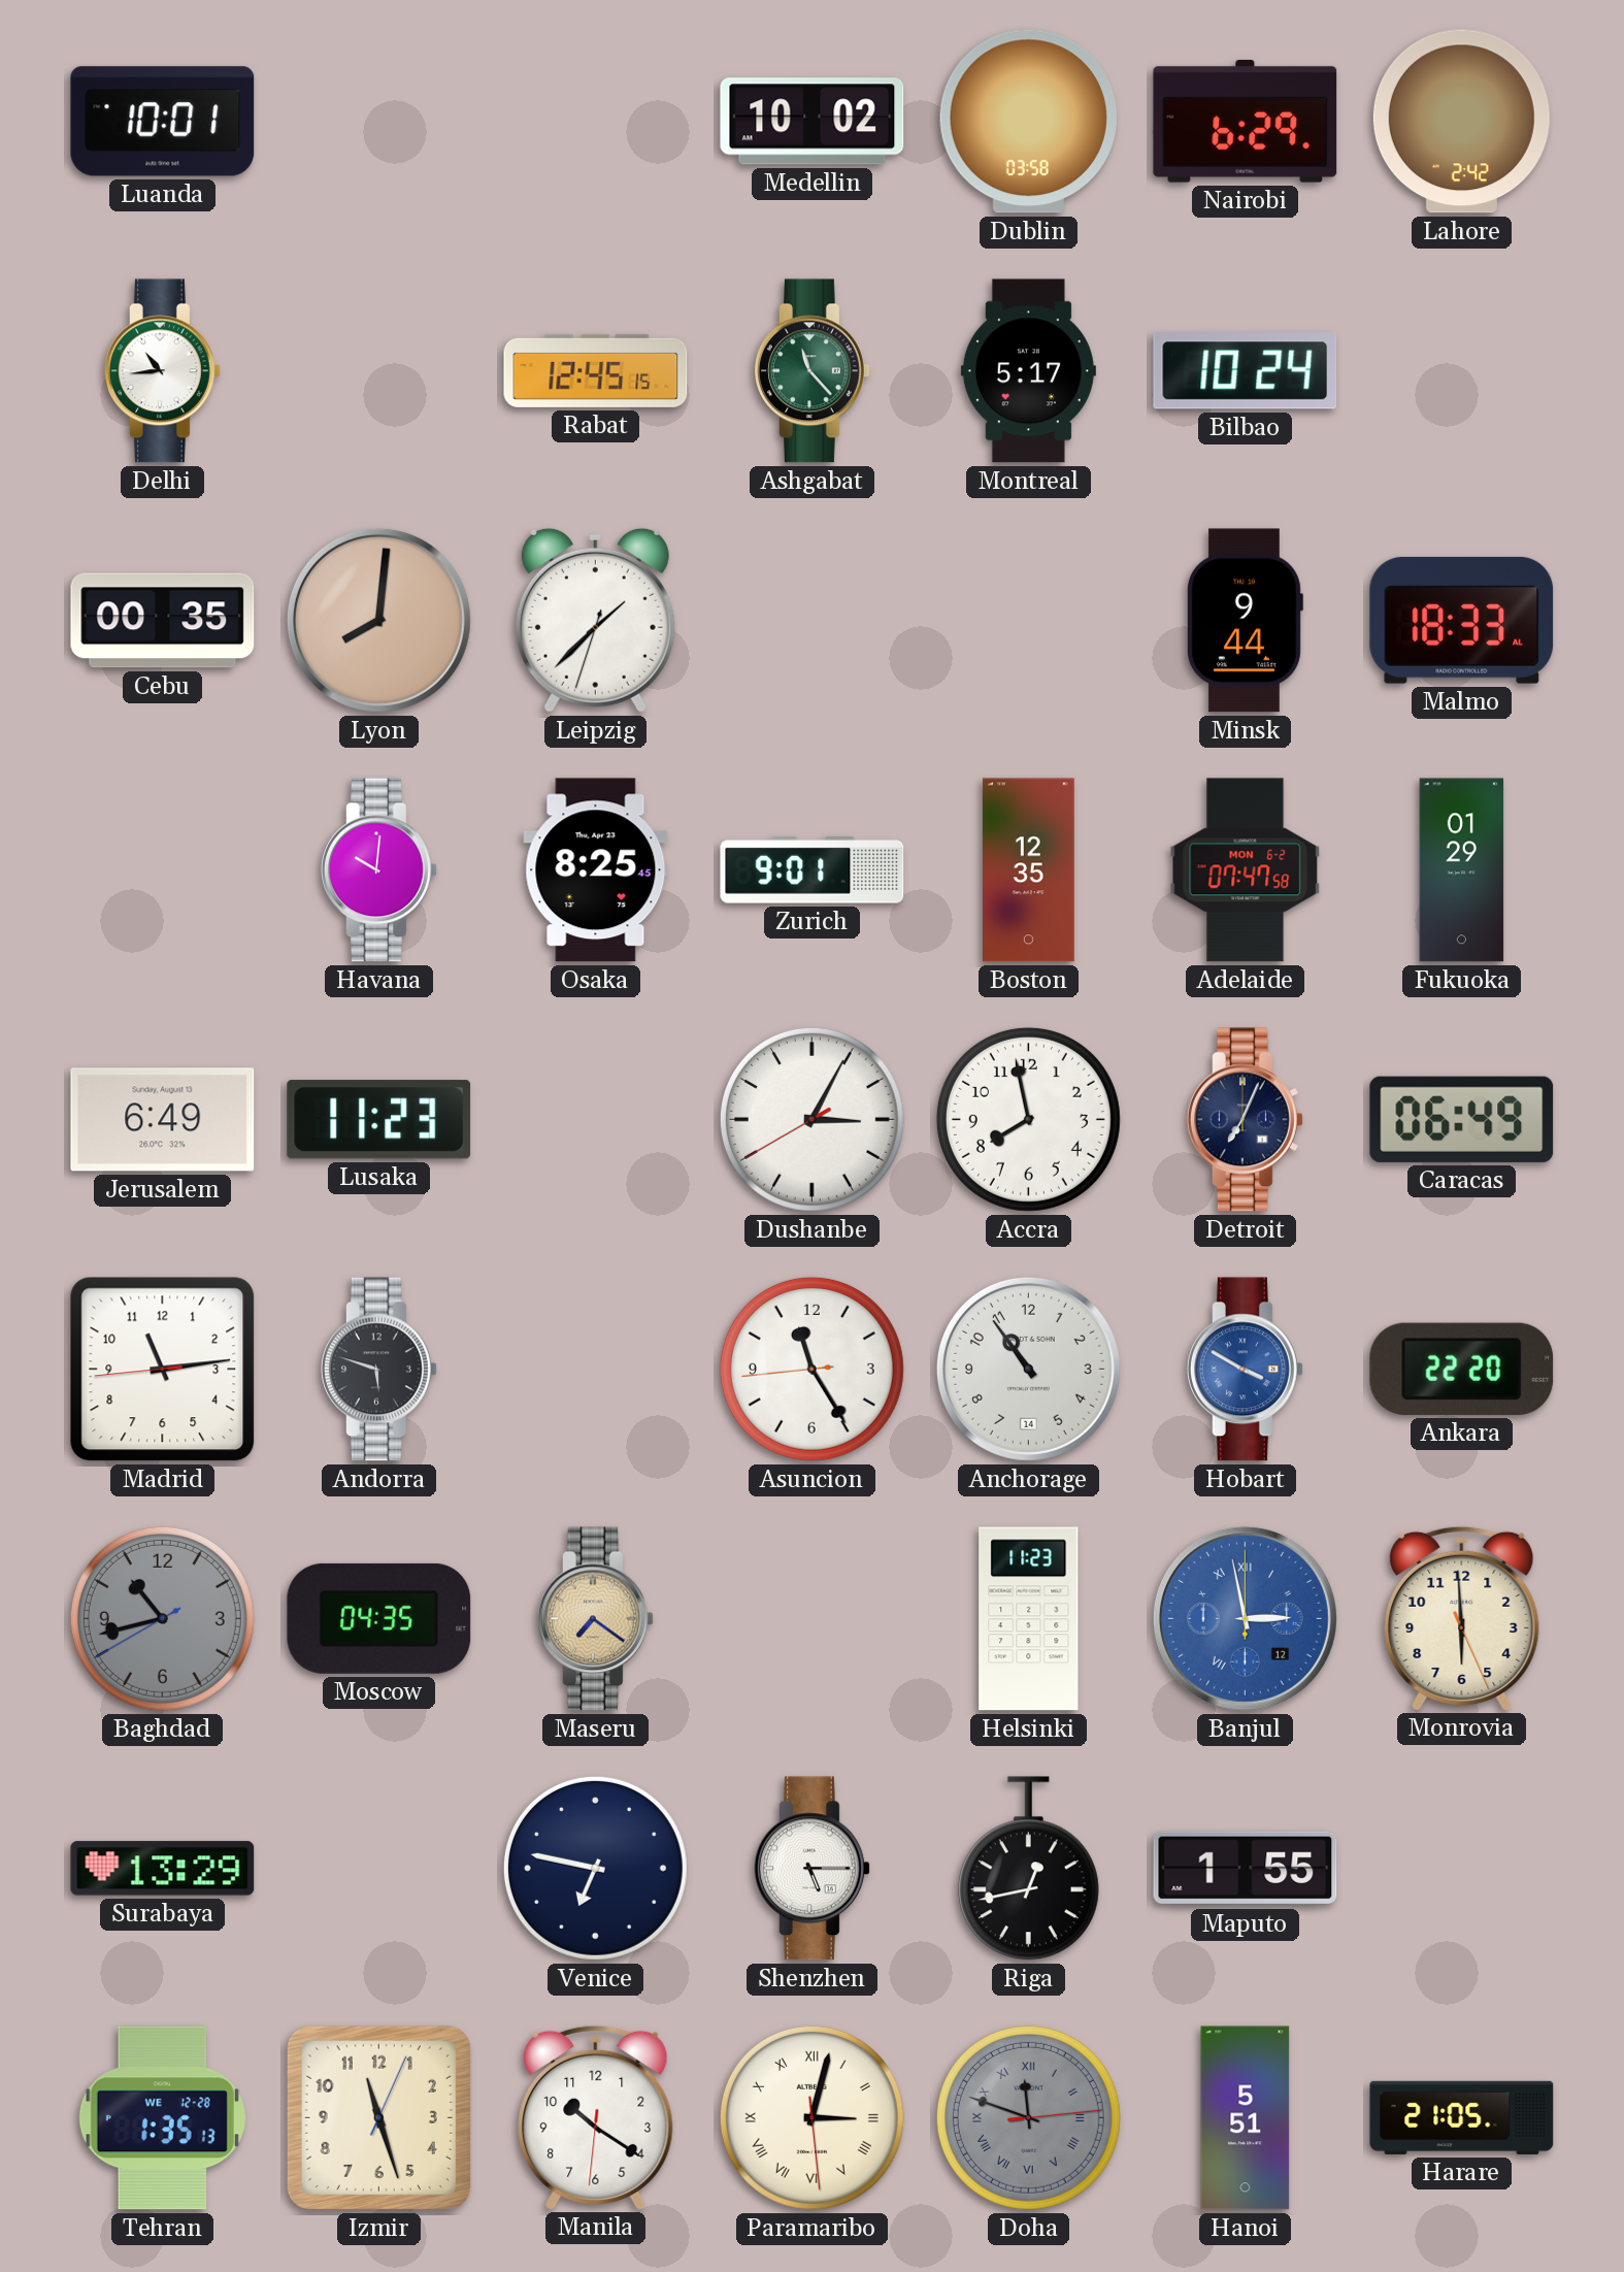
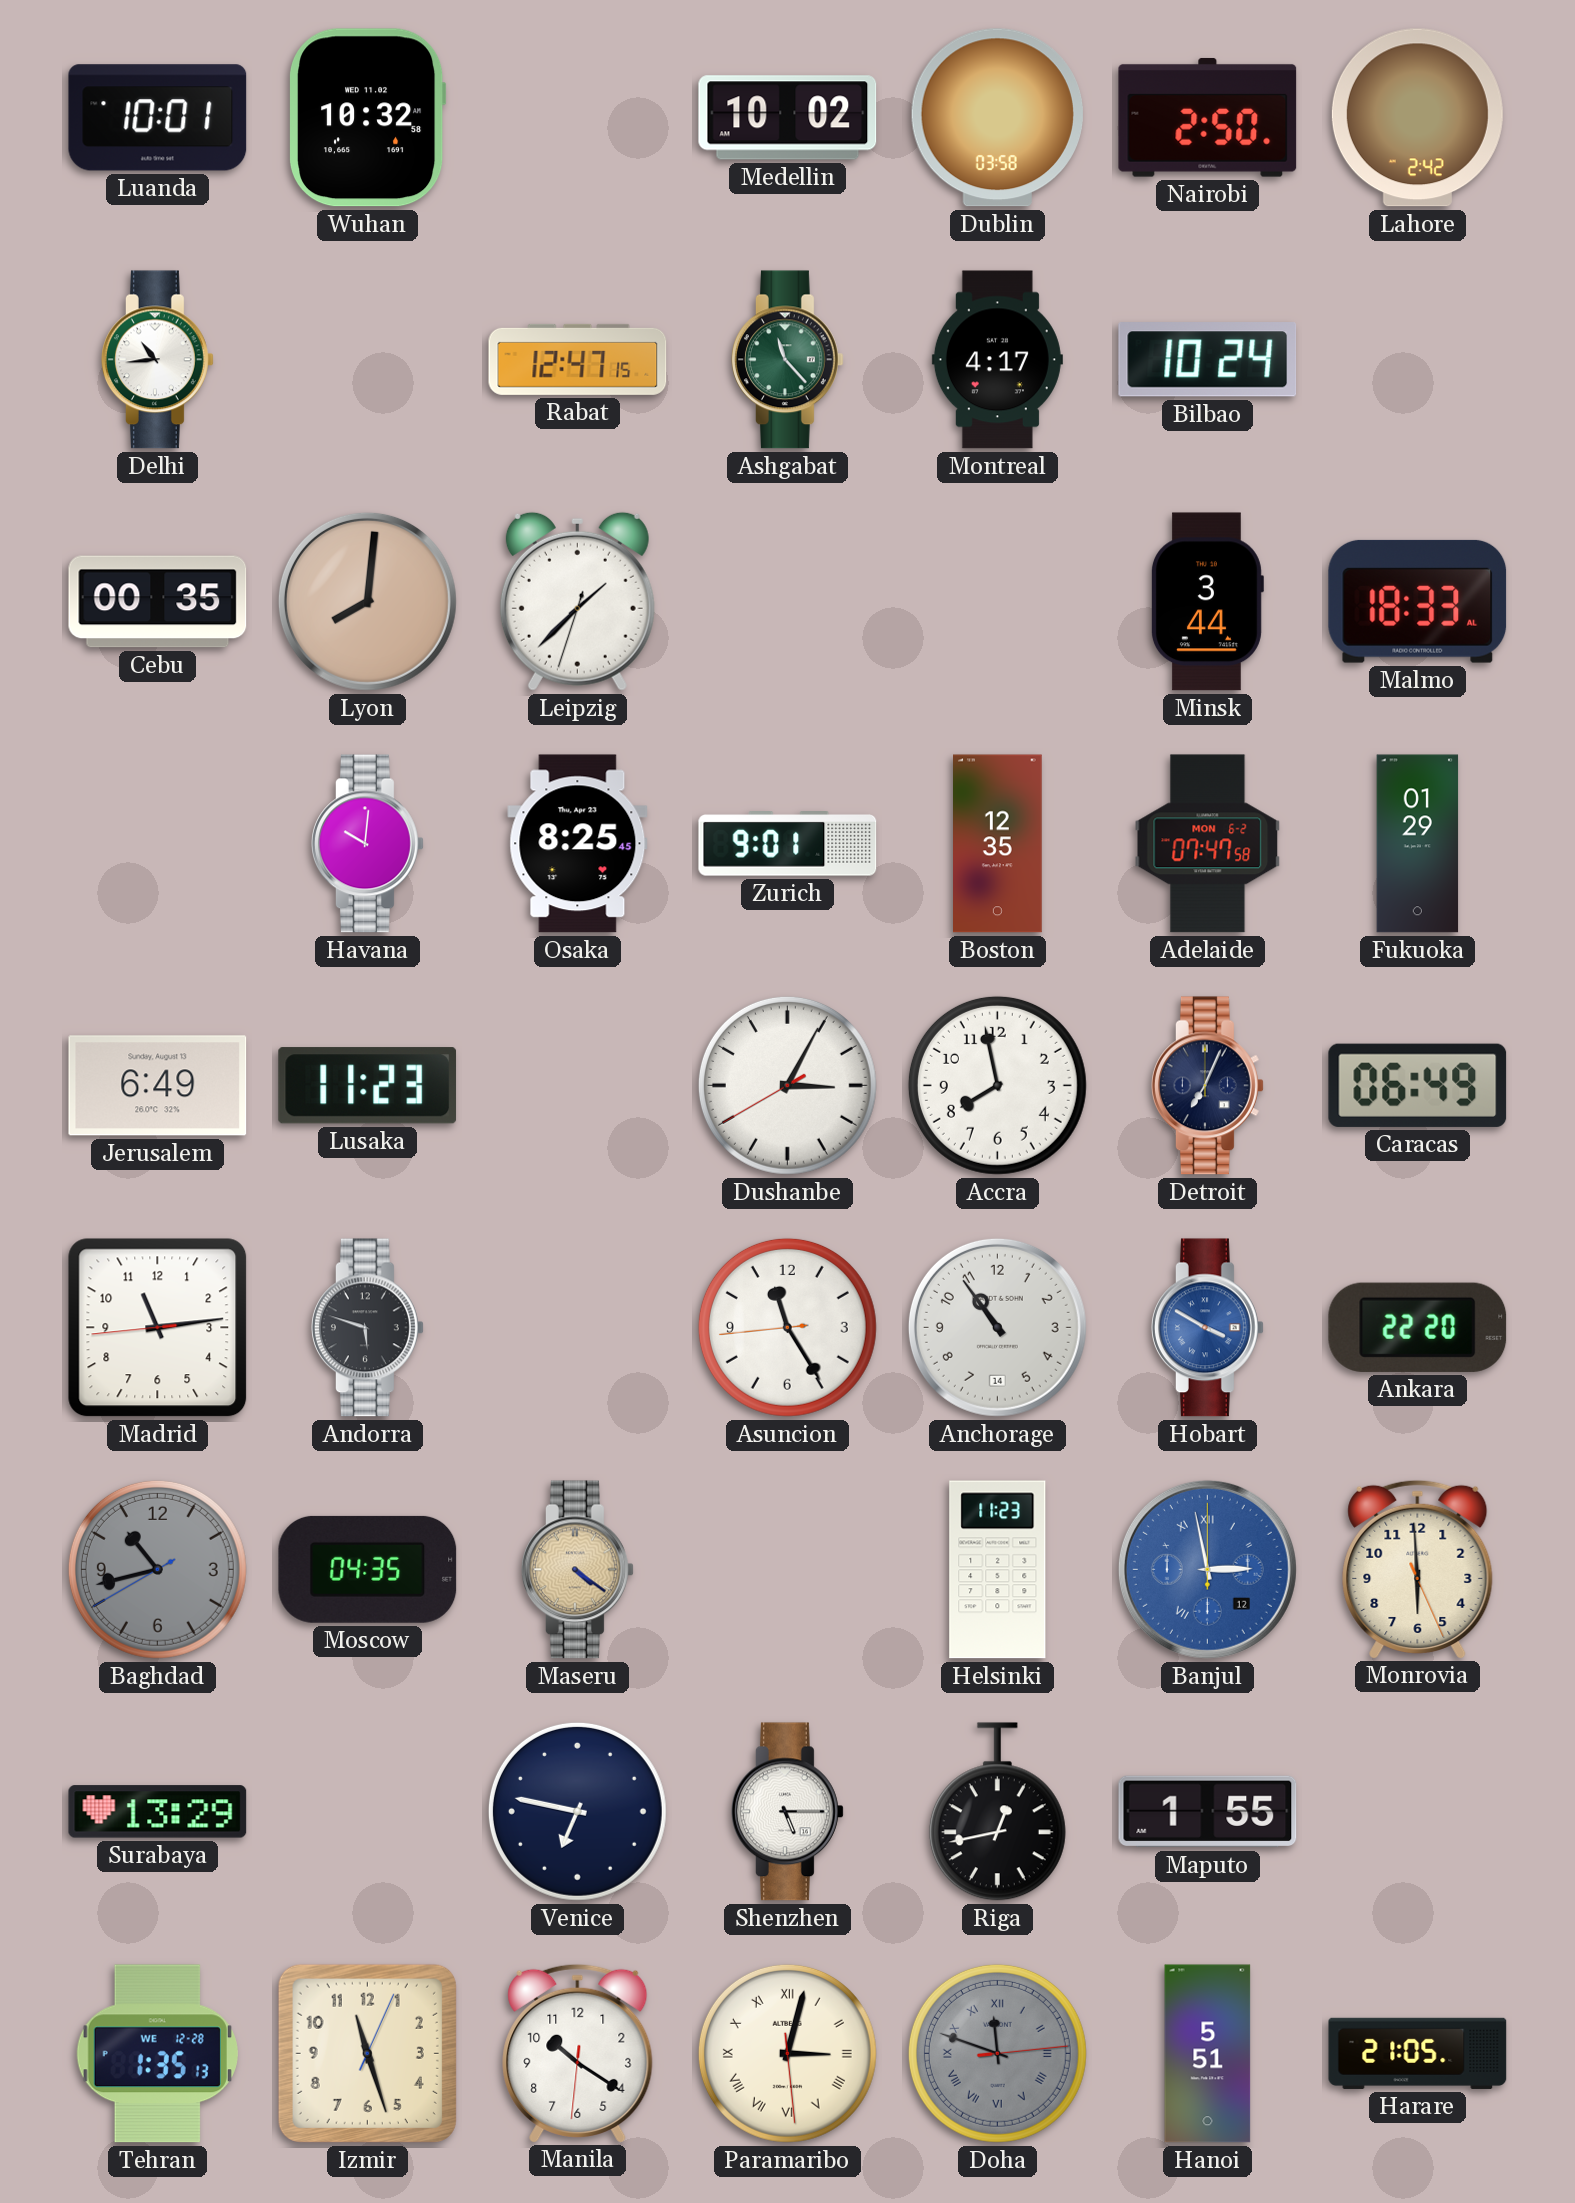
Wuhan: none -> 10:32 (367, 118)
Nairobi: 6:29 -> 2:50 (1208, 118)
Rabat: 12:45 -> 12:47 (578, 359)
Montreal: 5:17 -> 4:17 (997, 360)
Minsk: 9:44 -> 3:44 (1207, 602)
Maseru: 7:21 -> 4:21 (577, 1570)
